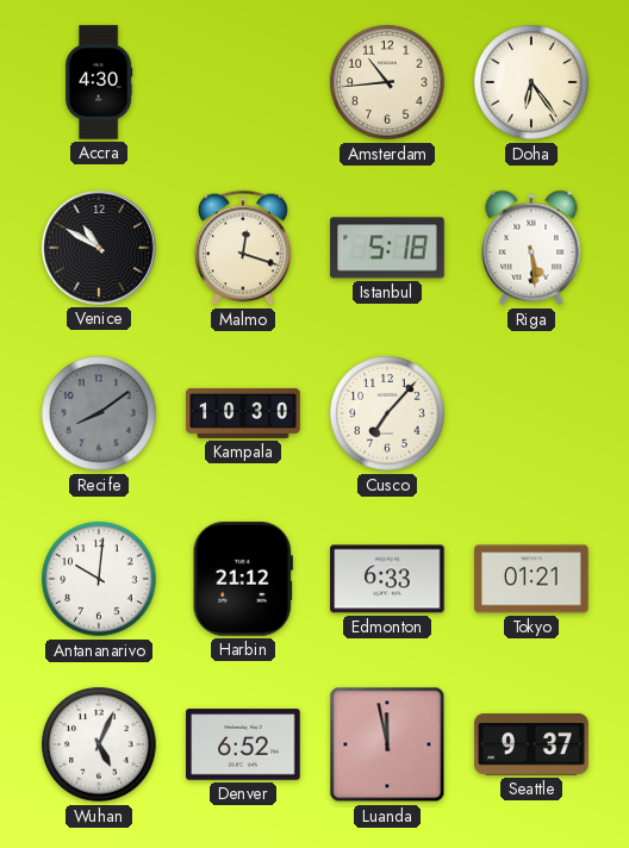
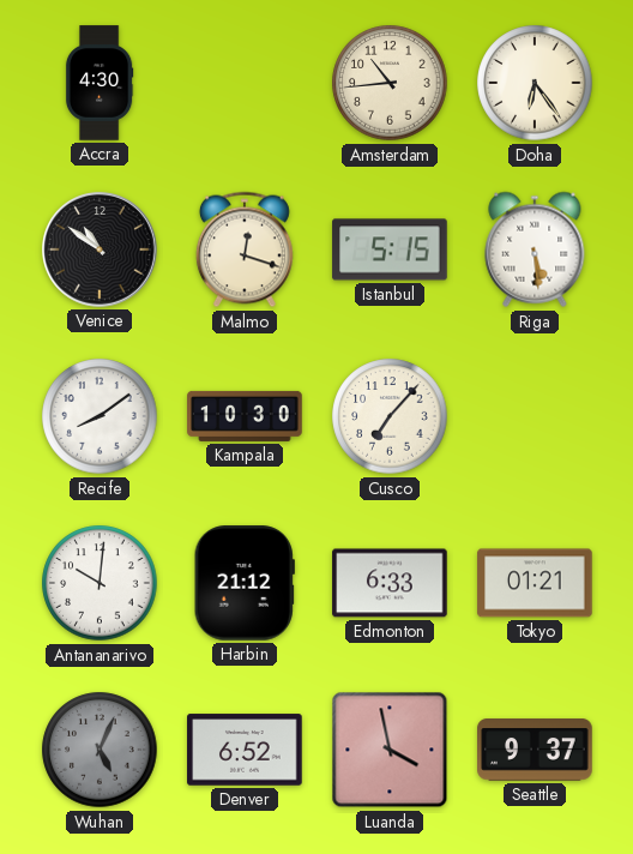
Venice: 10:50 -> 10:51 (101, 251)
Istanbul: 5:18 -> 5:15 (390, 249)
Recife dial: grey -> white (100, 416)
Wuhan dial: white -> grey (100, 750)
Luanda: 11:58 -> 3:58 (390, 750)
